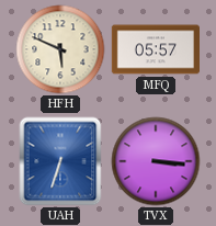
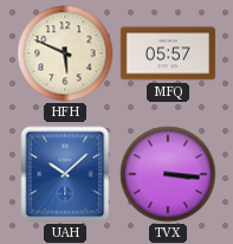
UAH: 6:33 -> 10:08 (65, 174)
